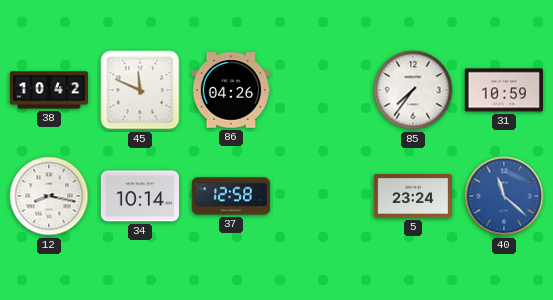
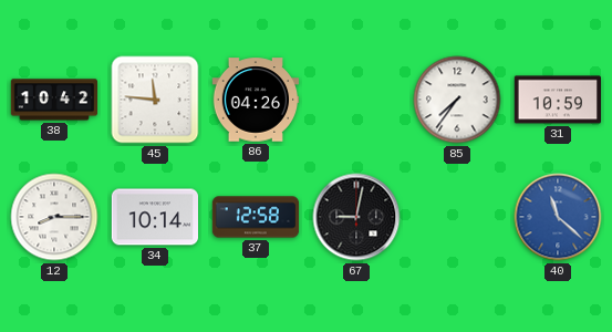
45: 11:49 -> 11:46 (155, 100)
12: 8:17 -> 8:15 (54, 217)
67: none -> 9:02 (356, 217)
5: 23:24 -> none (413, 197)
